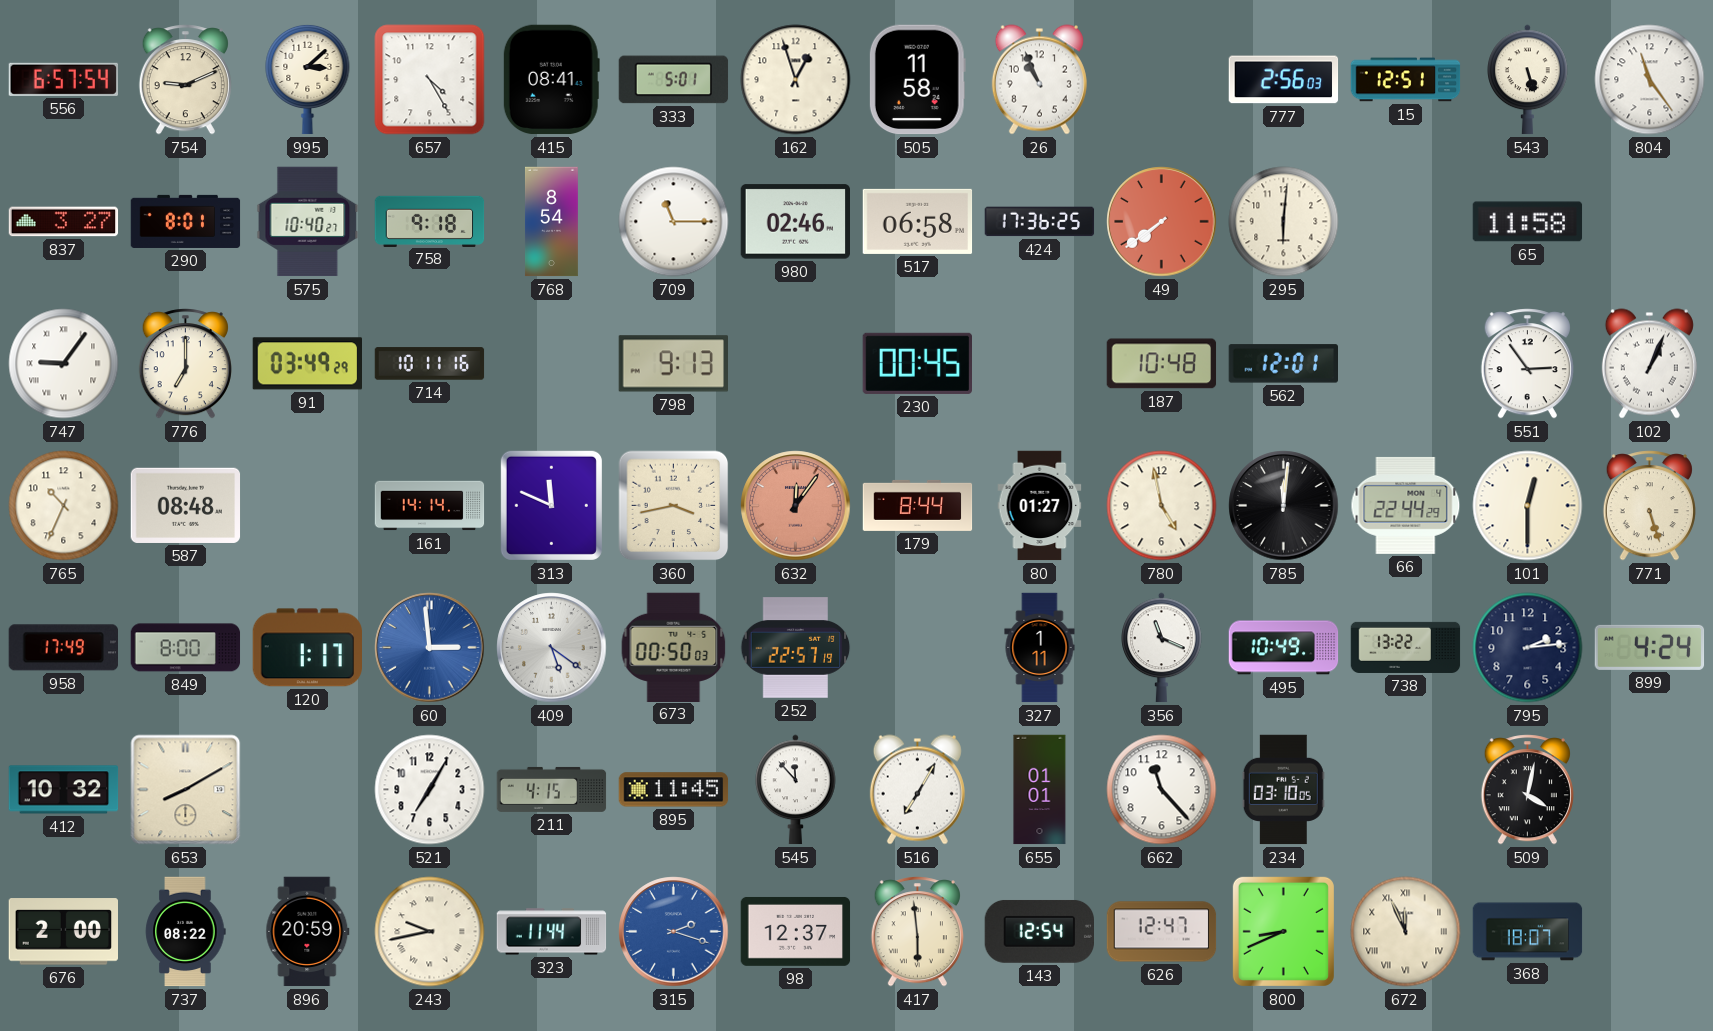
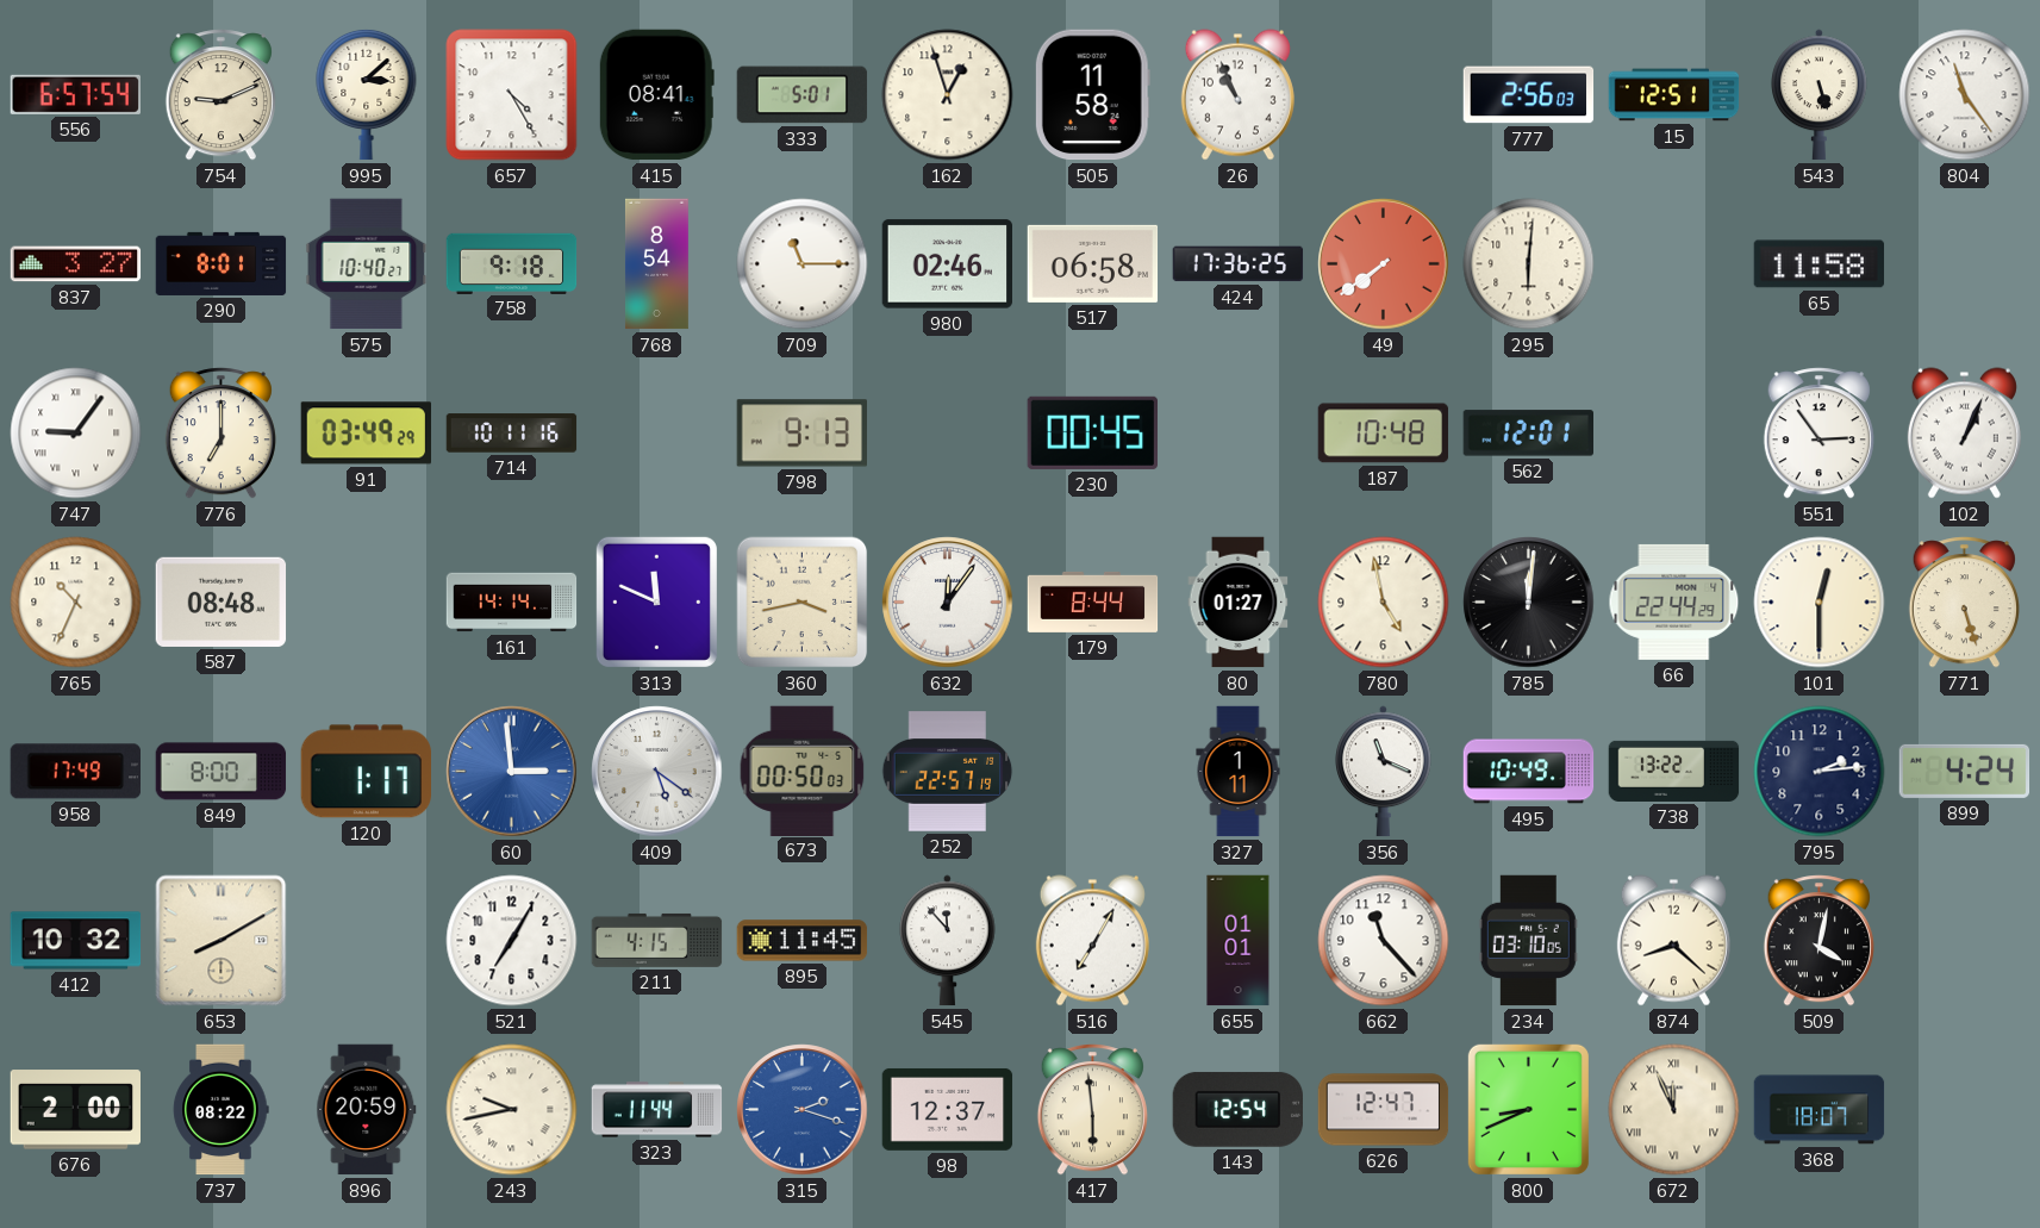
632 dial: salmon -> white (948, 603)
874: none -> 8:22 (1673, 941)
